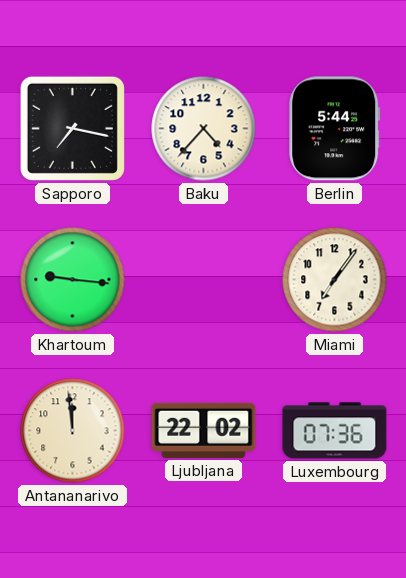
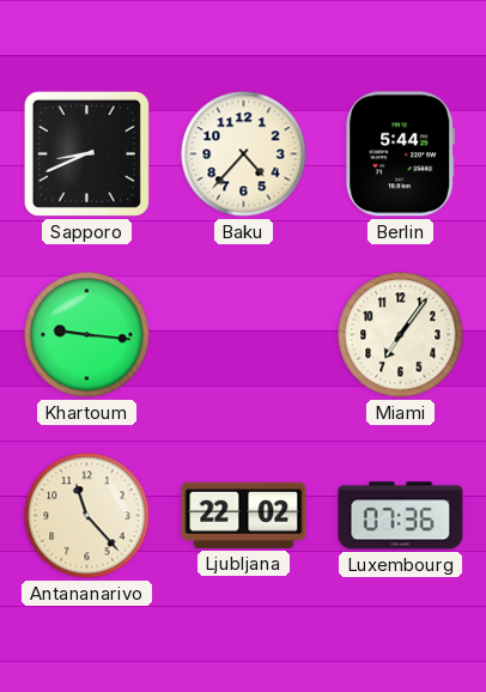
Sapporo: 7:17 -> 8:41 (86, 153)
Antananarivo: 11:59 -> 11:23 (87, 516)
